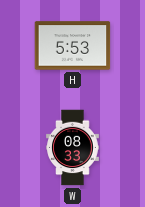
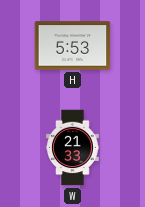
W: 08:33 -> 21:33 (73, 148)
